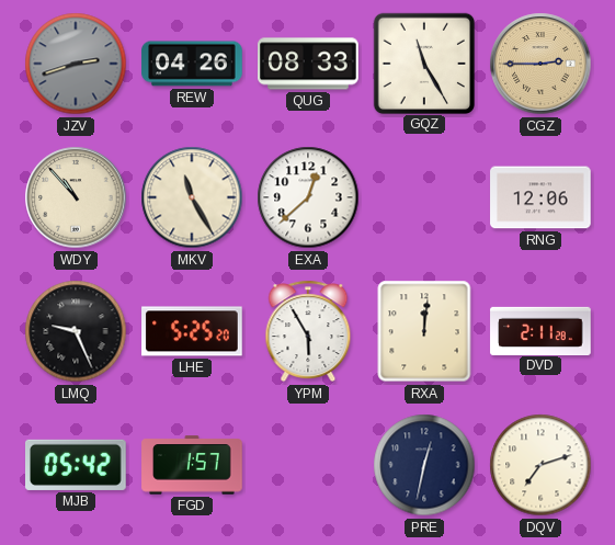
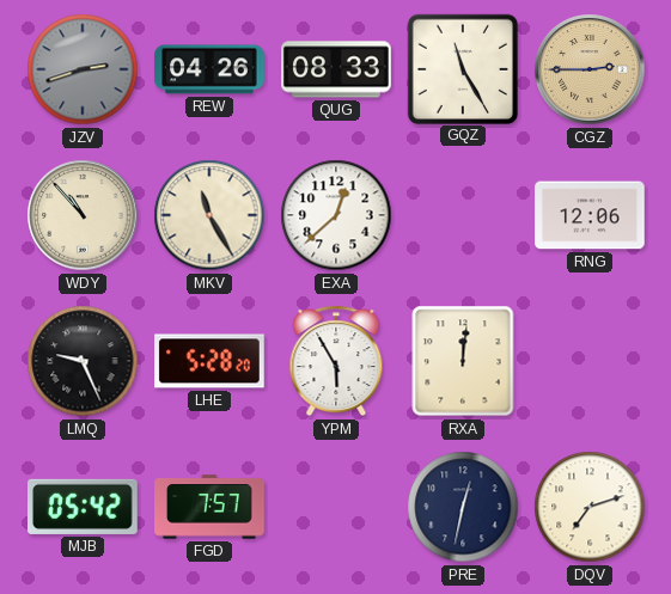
LHE: 5:25 -> 5:28 (209, 361)
DVD: 2:11 -> none (540, 330)
FGD: 1:57 -> 7:57 (209, 507)
